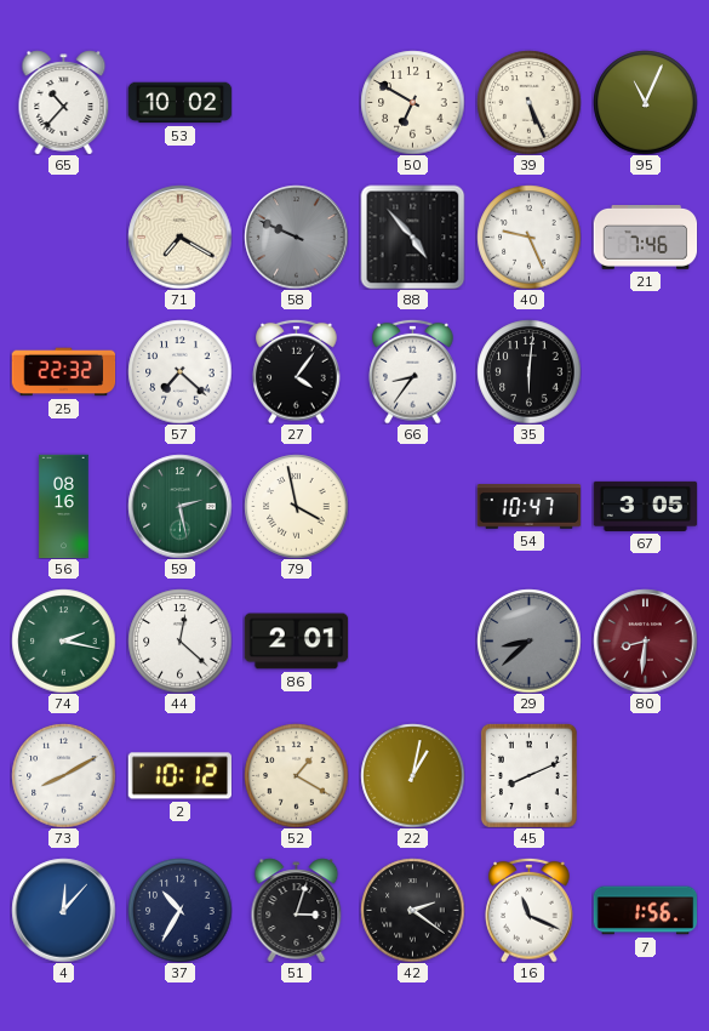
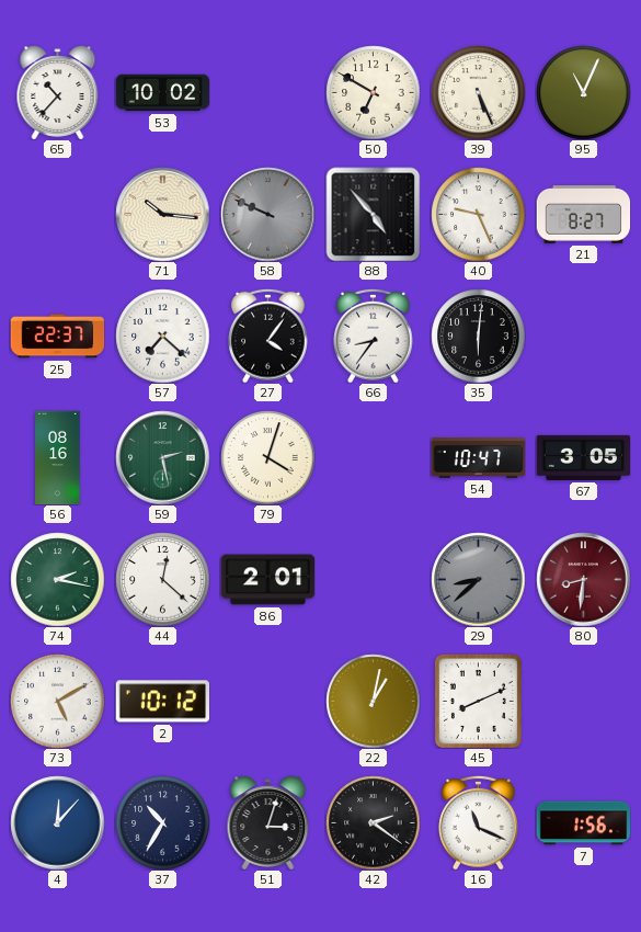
71: 7:20 -> 10:16 (162, 214)
21: 7:46 -> 8:27 (583, 215)
25: 22:32 -> 22:37 (57, 337)
79: 3:58 -> 4:03 (267, 457)
73: 8:10 -> 5:10 (57, 701)
52: 1:20 -> none (296, 775)
